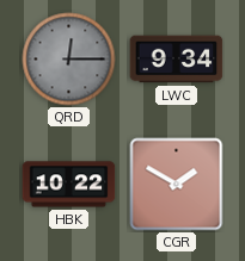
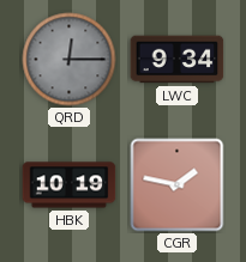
HBK: 10:22 -> 10:19 (70, 185)
CGR: 1:50 -> 1:47 (178, 185)
